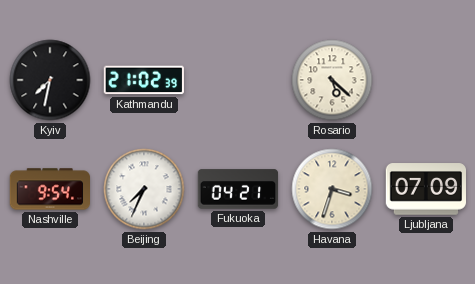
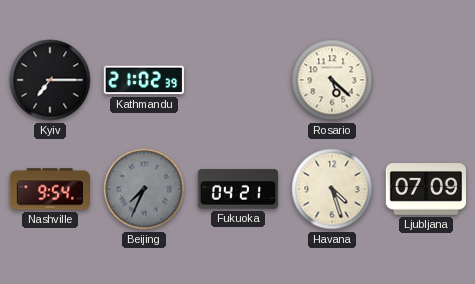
Kyiv: 7:32 -> 7:15 (50, 80)
Beijing dial: white -> grey (144, 189)
Havana: 3:33 -> 4:27 (332, 189)
